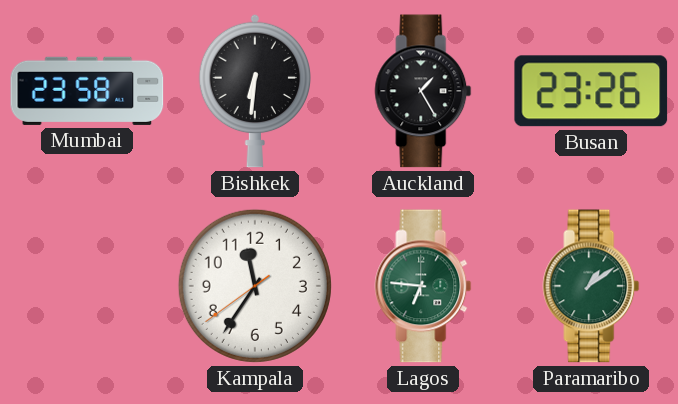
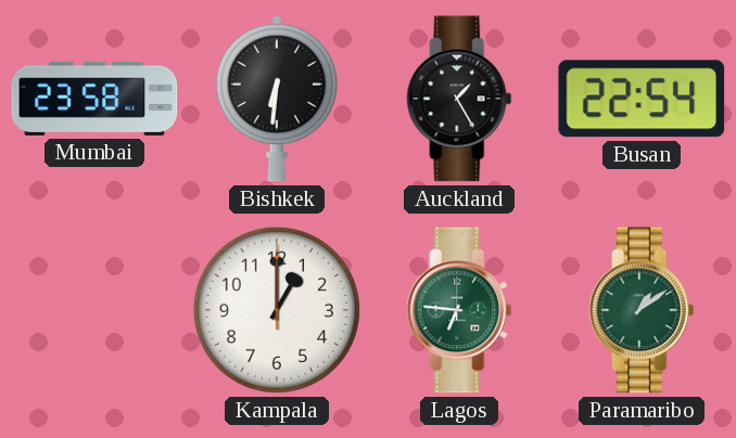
Busan: 23:26 -> 22:54 (642, 99)
Kampala: 11:35 -> 1:00 (277, 310)
